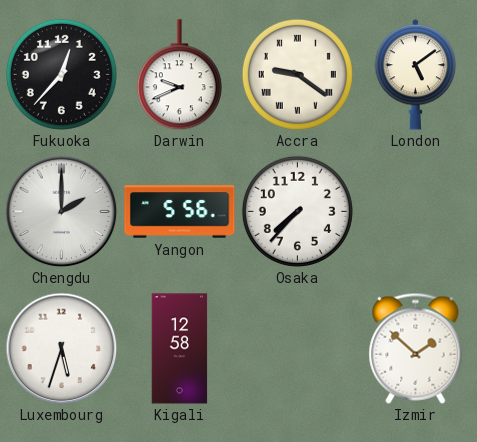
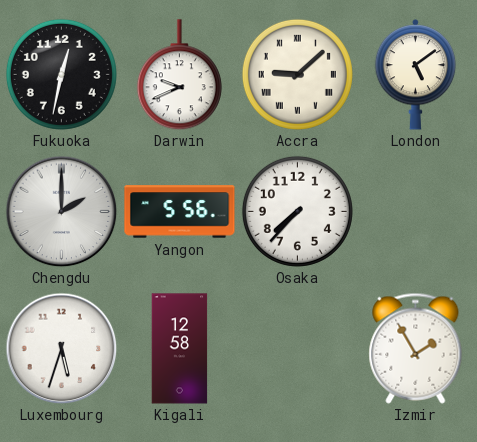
Fukuoka: 12:37 -> 12:32 (61, 74)
Accra: 9:21 -> 9:08 (297, 74)
Izmir: 1:52 -> 1:55 (416, 348)
